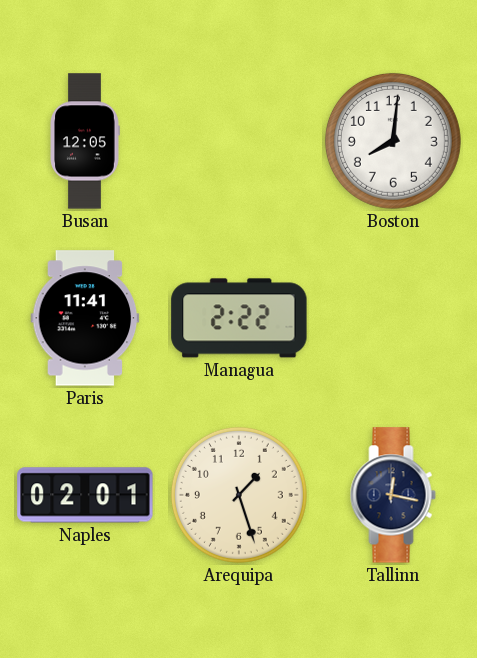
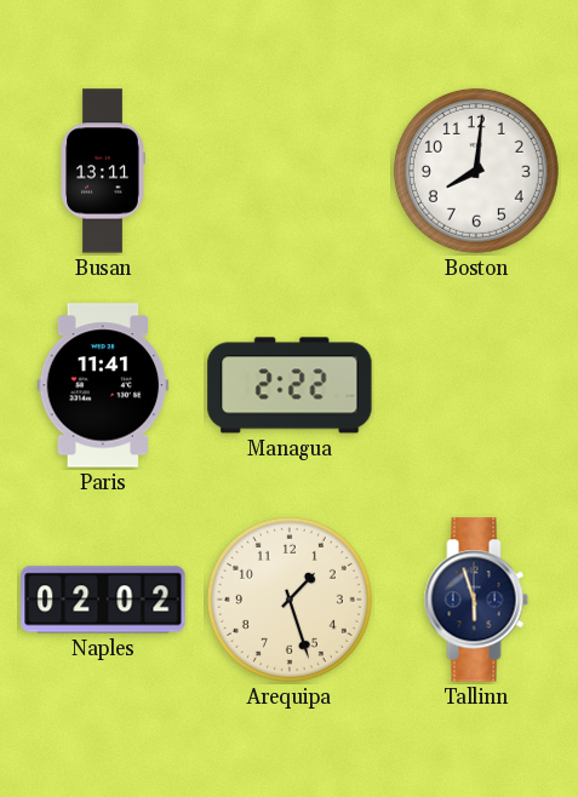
Busan: 12:05 -> 13:11 (103, 171)
Naples: 02:01 -> 02:02 (103, 600)
Tallinn: 12:17 -> 5:57 (476, 600)
